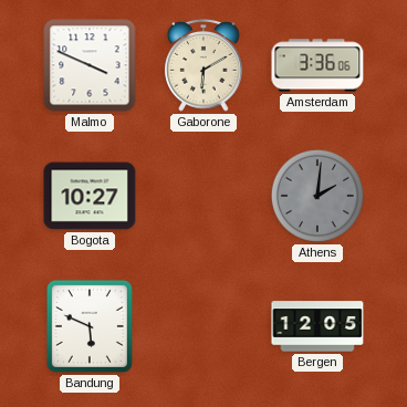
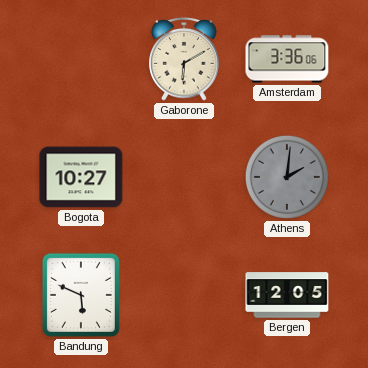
Malmo: 3:49 -> none (90, 65)
